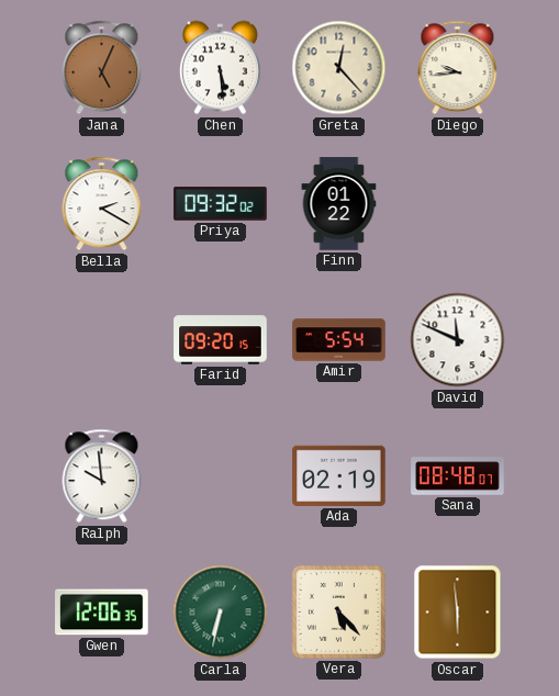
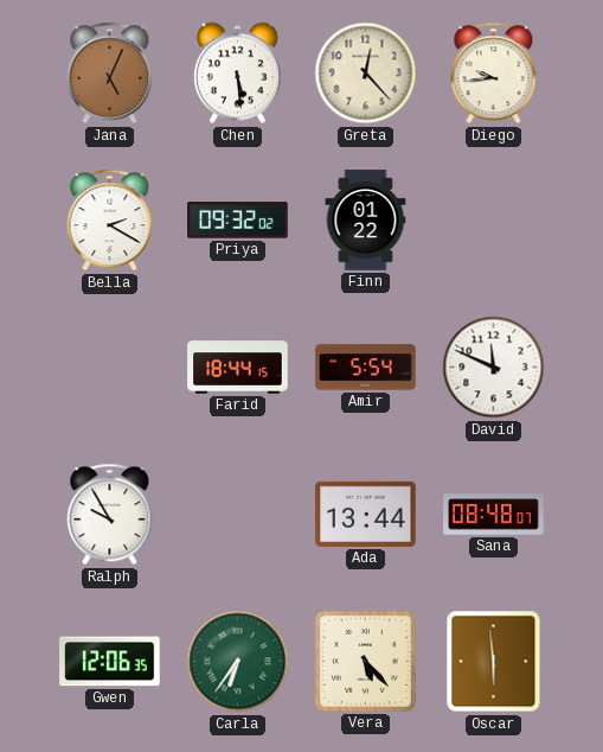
Farid: 09:20 -> 18:44 (238, 368)
Ralph: 9:59 -> 9:55 (110, 515)
Ada: 02:19 -> 13:44 (366, 514)
Carla: 6:32 -> 6:36 (238, 662)
